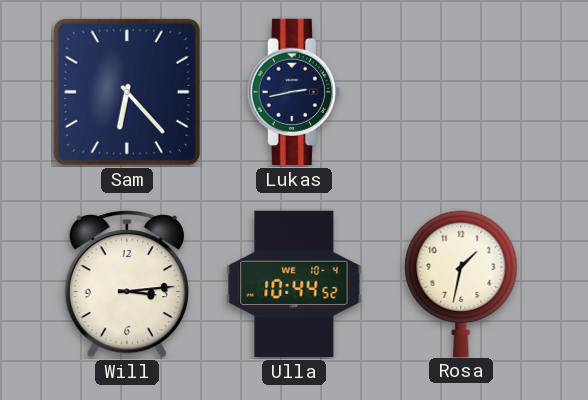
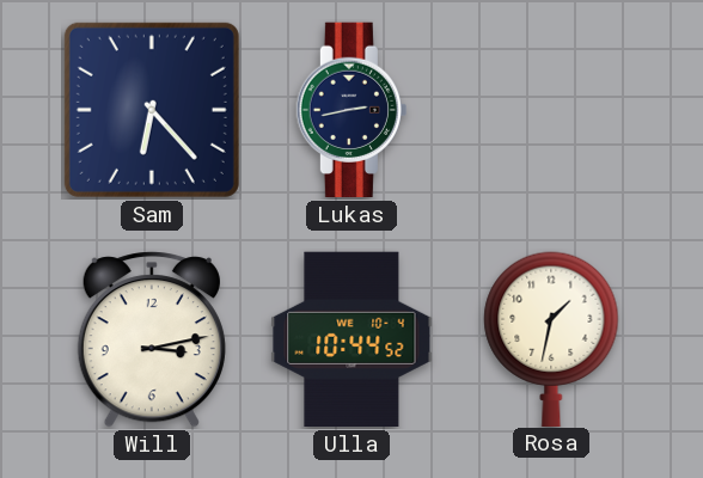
Will: 3:14 -> 3:13 (152, 339)
